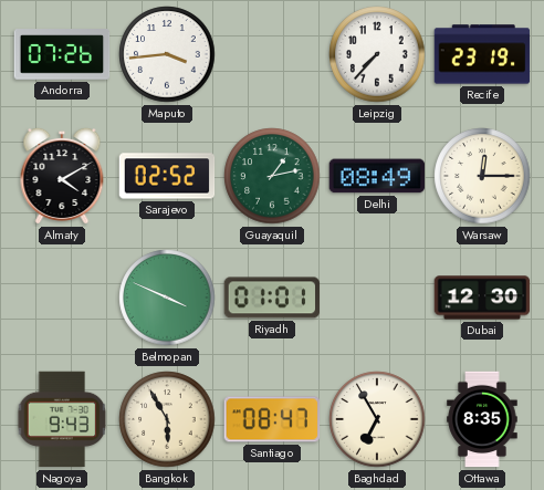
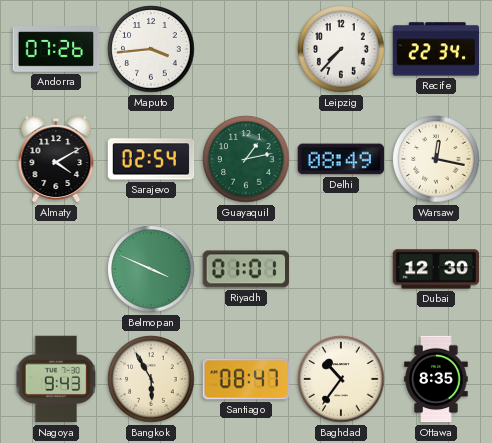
Recife: 23:19 -> 22:34 (436, 49)
Sarajevo: 02:52 -> 02:54 (151, 159)
Warsaw: 12:15 -> 12:17 (436, 159)
Baghdad: 6:55 -> 10:36 (341, 379)
